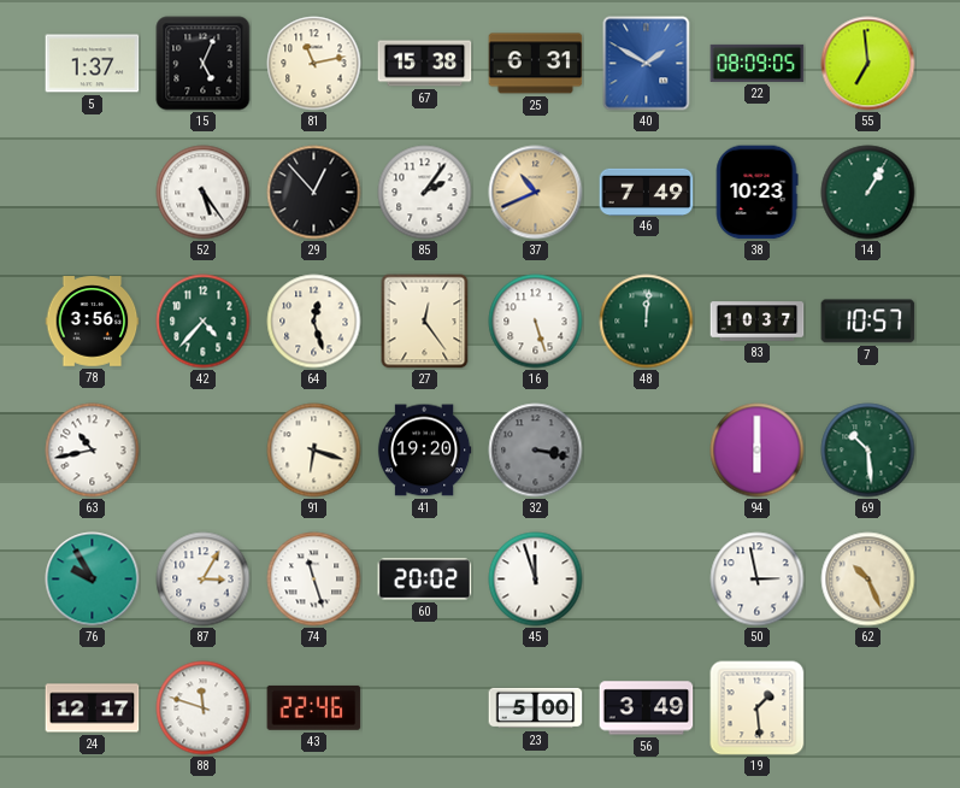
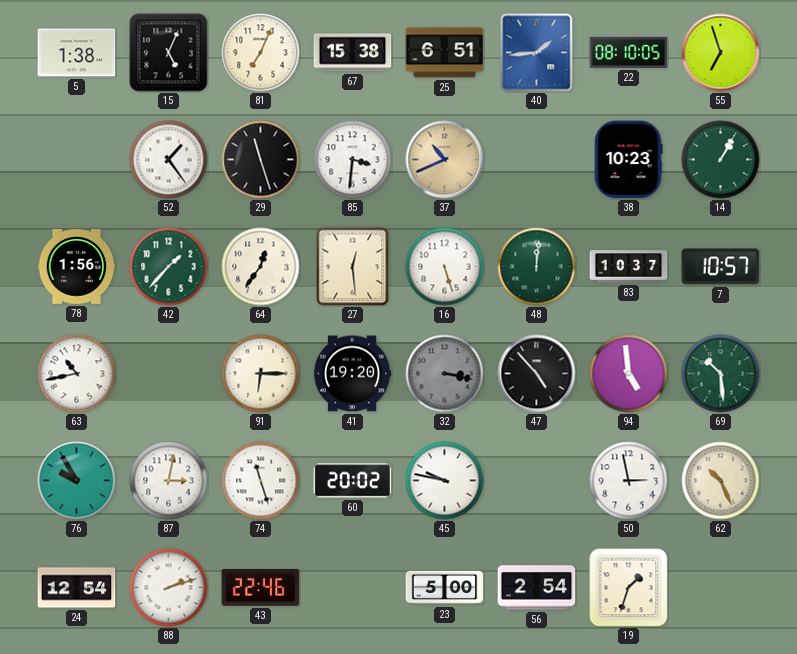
5: 1:37 -> 1:38 (77, 53)
81: 11:13 -> 7:04 (261, 53)
25: 6:31 -> 6:51 (445, 53)
40: 1:50 -> 1:44 (537, 53)
22: 08:09 -> 08:10 (629, 52)
55: 6:59 -> 6:57 (721, 53)
52: 5:24 -> 1:24 (169, 160)
29: 12:53 -> 11:27 (261, 160)
85: 2:06 -> 3:31 (353, 160)
46: 7:49 -> none (647, 192)
78: 3:56 -> 1:56 (77, 267)
42: 4:37 -> 1:37 (169, 267)
64: 12:27 -> 12:36 (261, 267)
27: 12:24 -> 12:29 (353, 267)
91: 6:18 -> 6:15 (261, 374)
47: none -> 4:53 (537, 374)
94: 6:00 -> 4:59 (629, 374)
87: 3:05 -> 3:02 (169, 481)
45: 11:57 -> 9:47 (445, 481)
24: 12:17 -> 12:54 (77, 588)
88: 11:48 -> 2:12 (169, 588)
56: 3:49 -> 2:54 (537, 588)
19: 1:29 -> 1:33 (629, 588)
